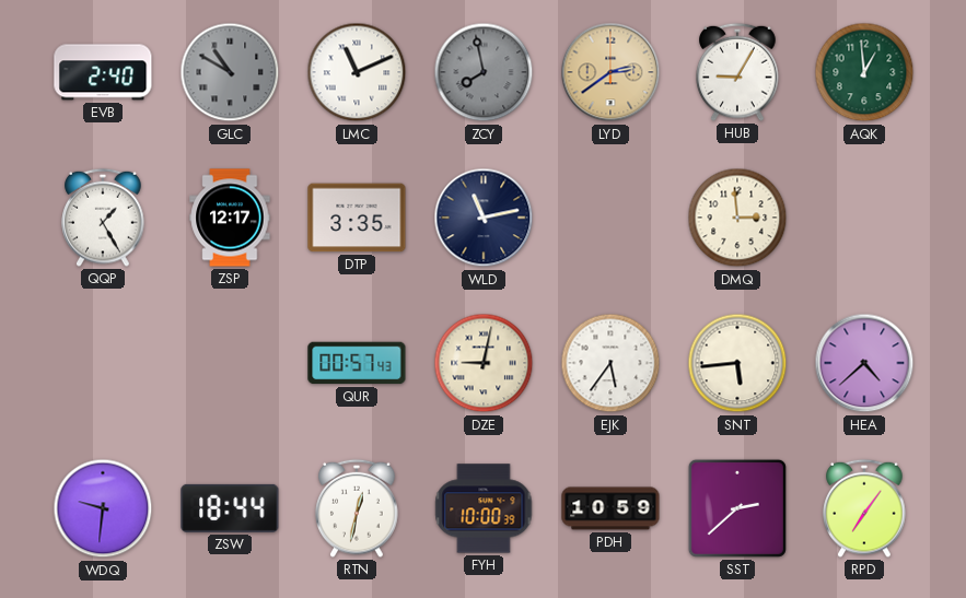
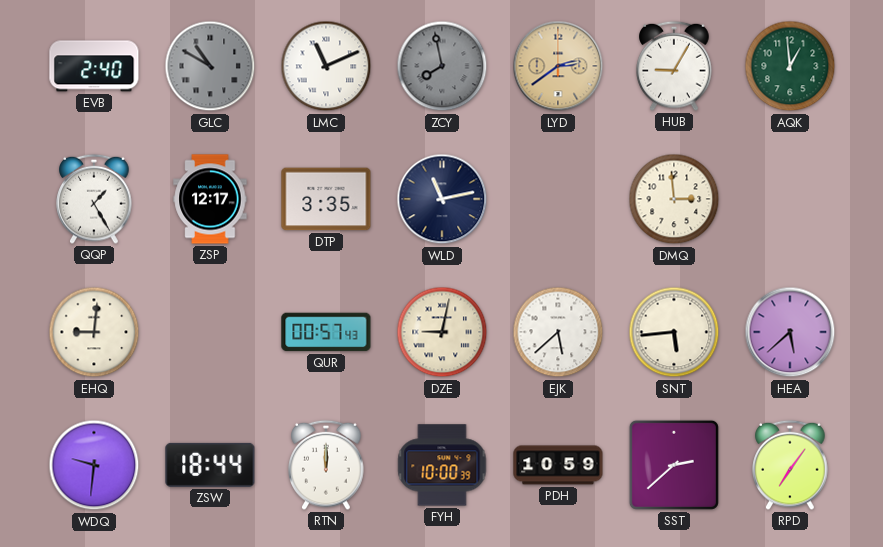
EHQ: none -> 9:01 (94, 332)
EJK: 5:36 -> 5:38 (558, 332)
HEA: 4:38 -> 5:38 (790, 332)
RTN: 12:32 -> 12:00 (326, 465)
